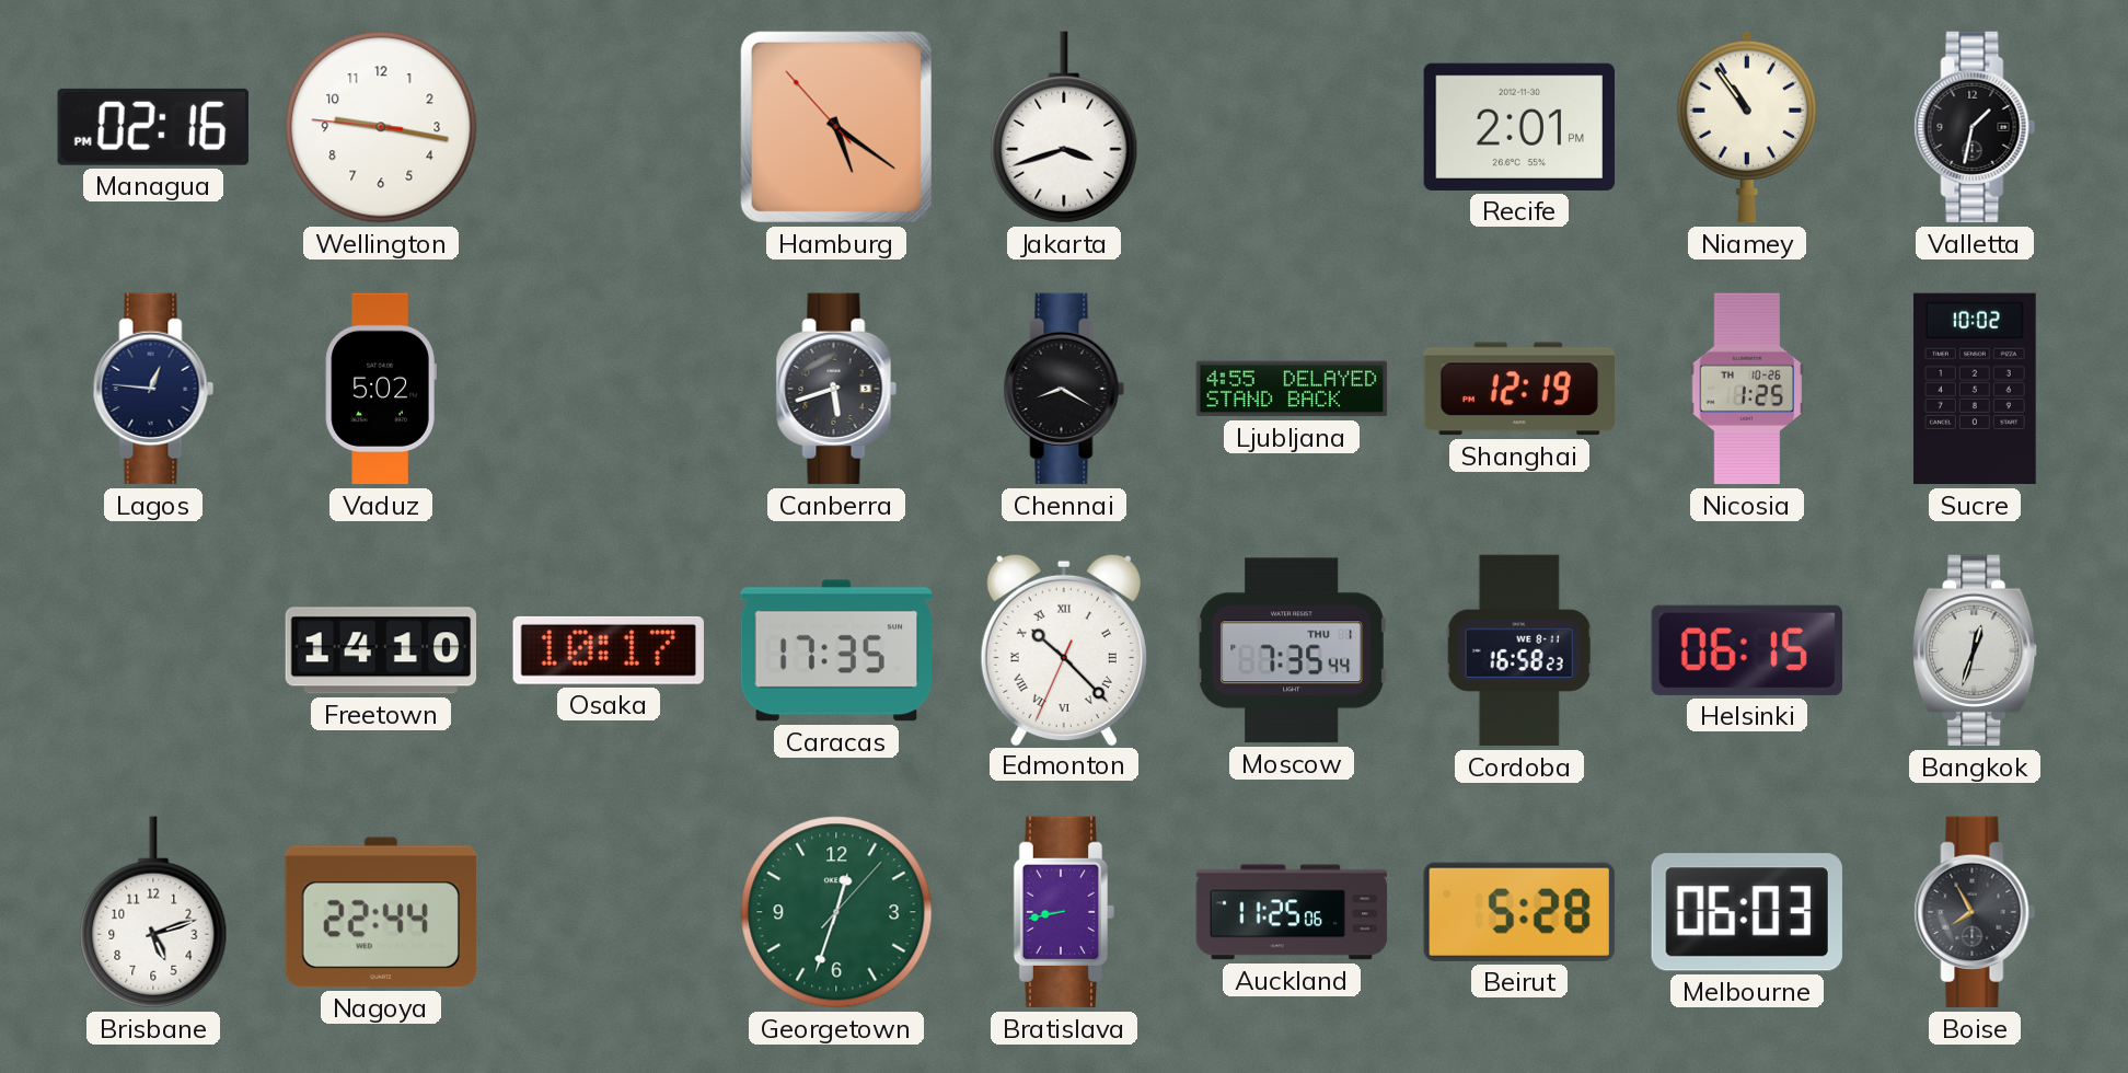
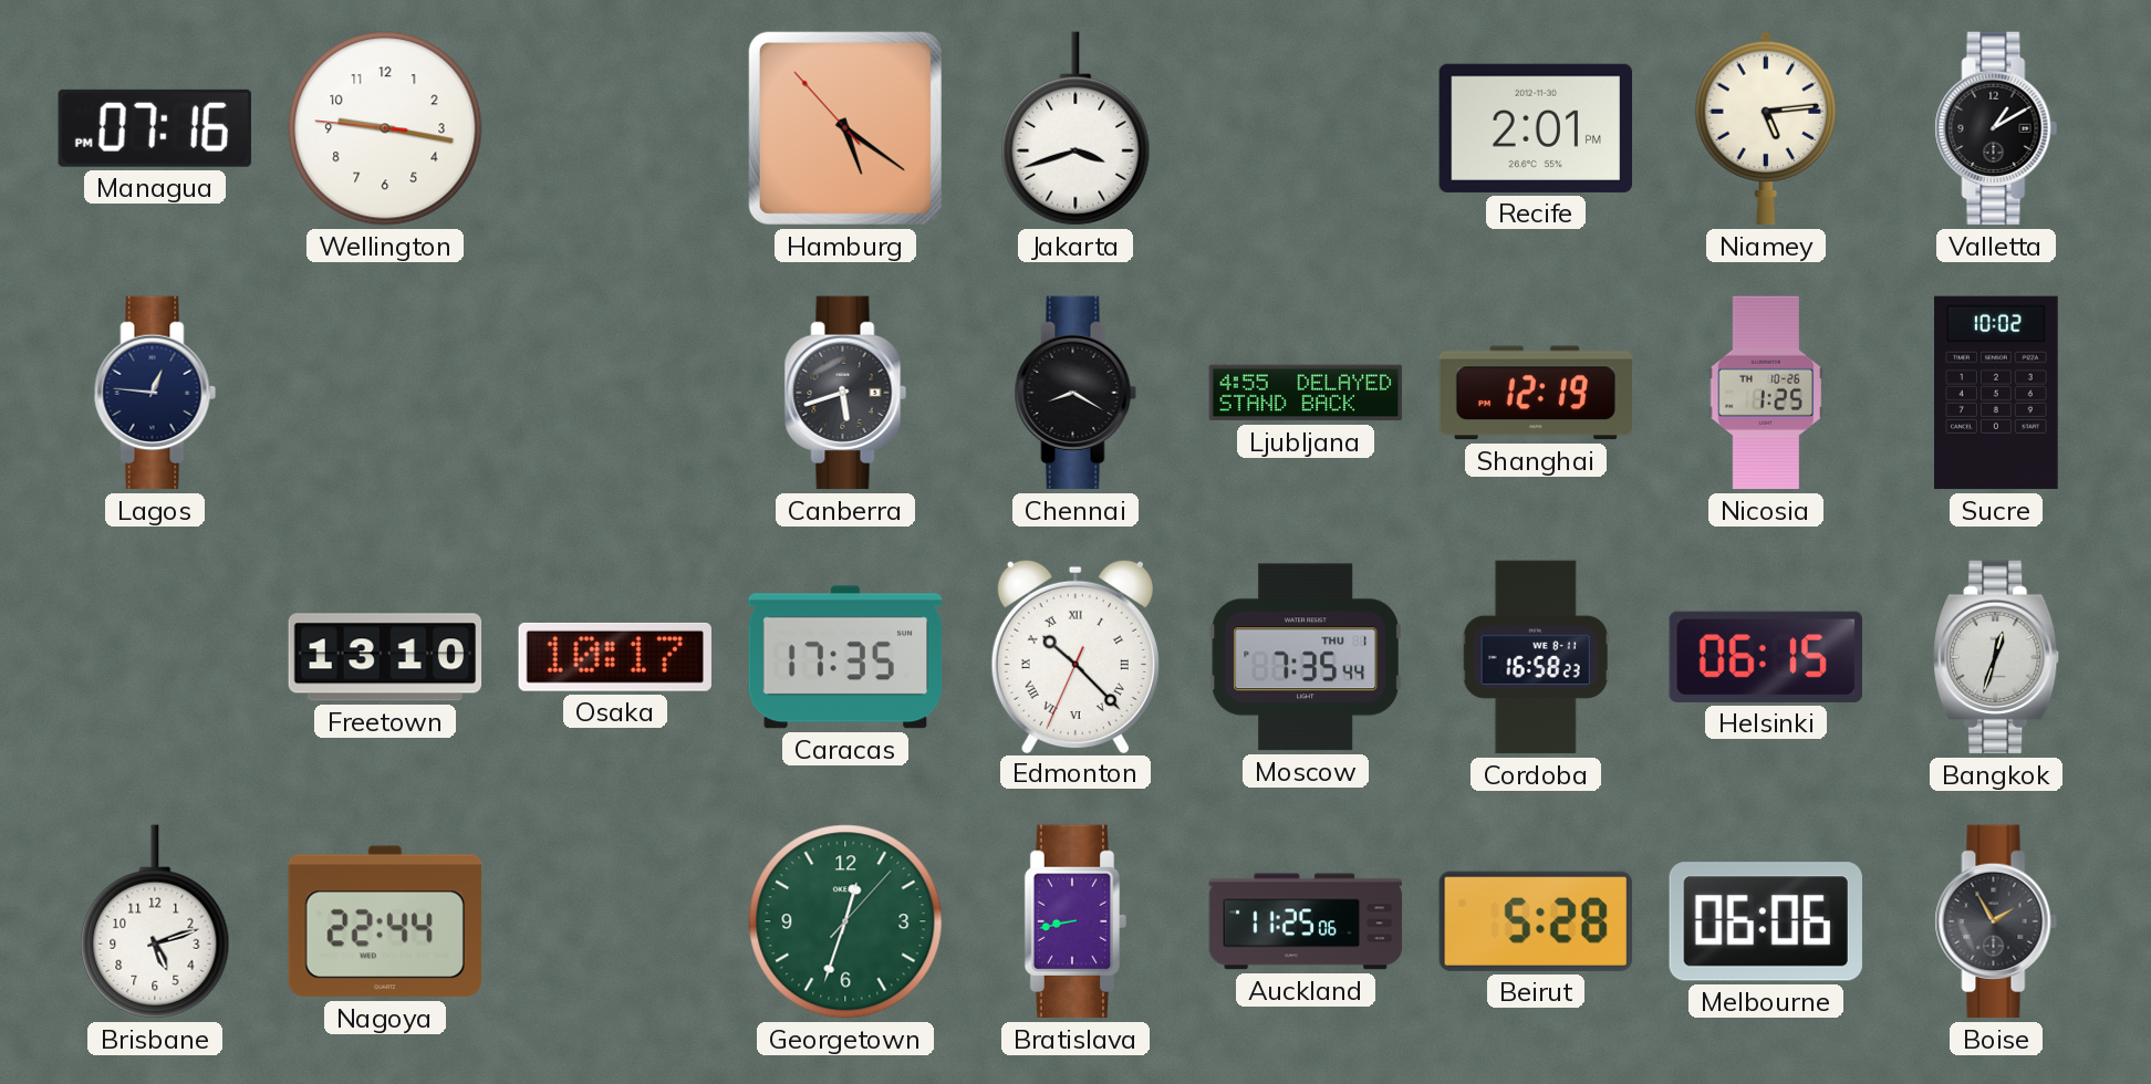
Managua: 02:16 -> 07:16 (155, 128)
Niamey: 10:54 -> 5:14 (1765, 128)
Valletta: 1:32 -> 1:10 (1996, 128)
Vaduz: 5:02 -> none (381, 389)
Freetown: 14:10 -> 13:10 (385, 657)
Melbourne: 06:03 -> 06:06 (1766, 921)
Boise: 7:55 -> 1:55 (1996, 921)
